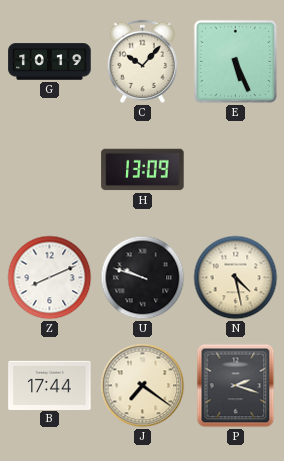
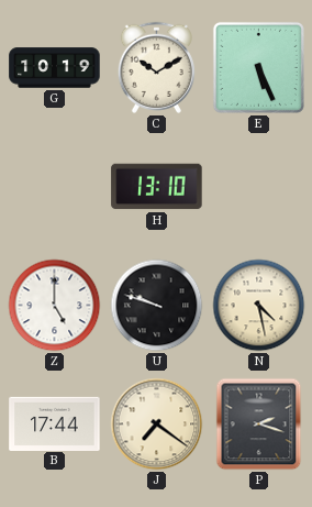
C: 10:07 -> 10:10 (156, 67)
H: 13:09 -> 13:10 (157, 187)
Z: 8:11 -> 5:00 (55, 306)
